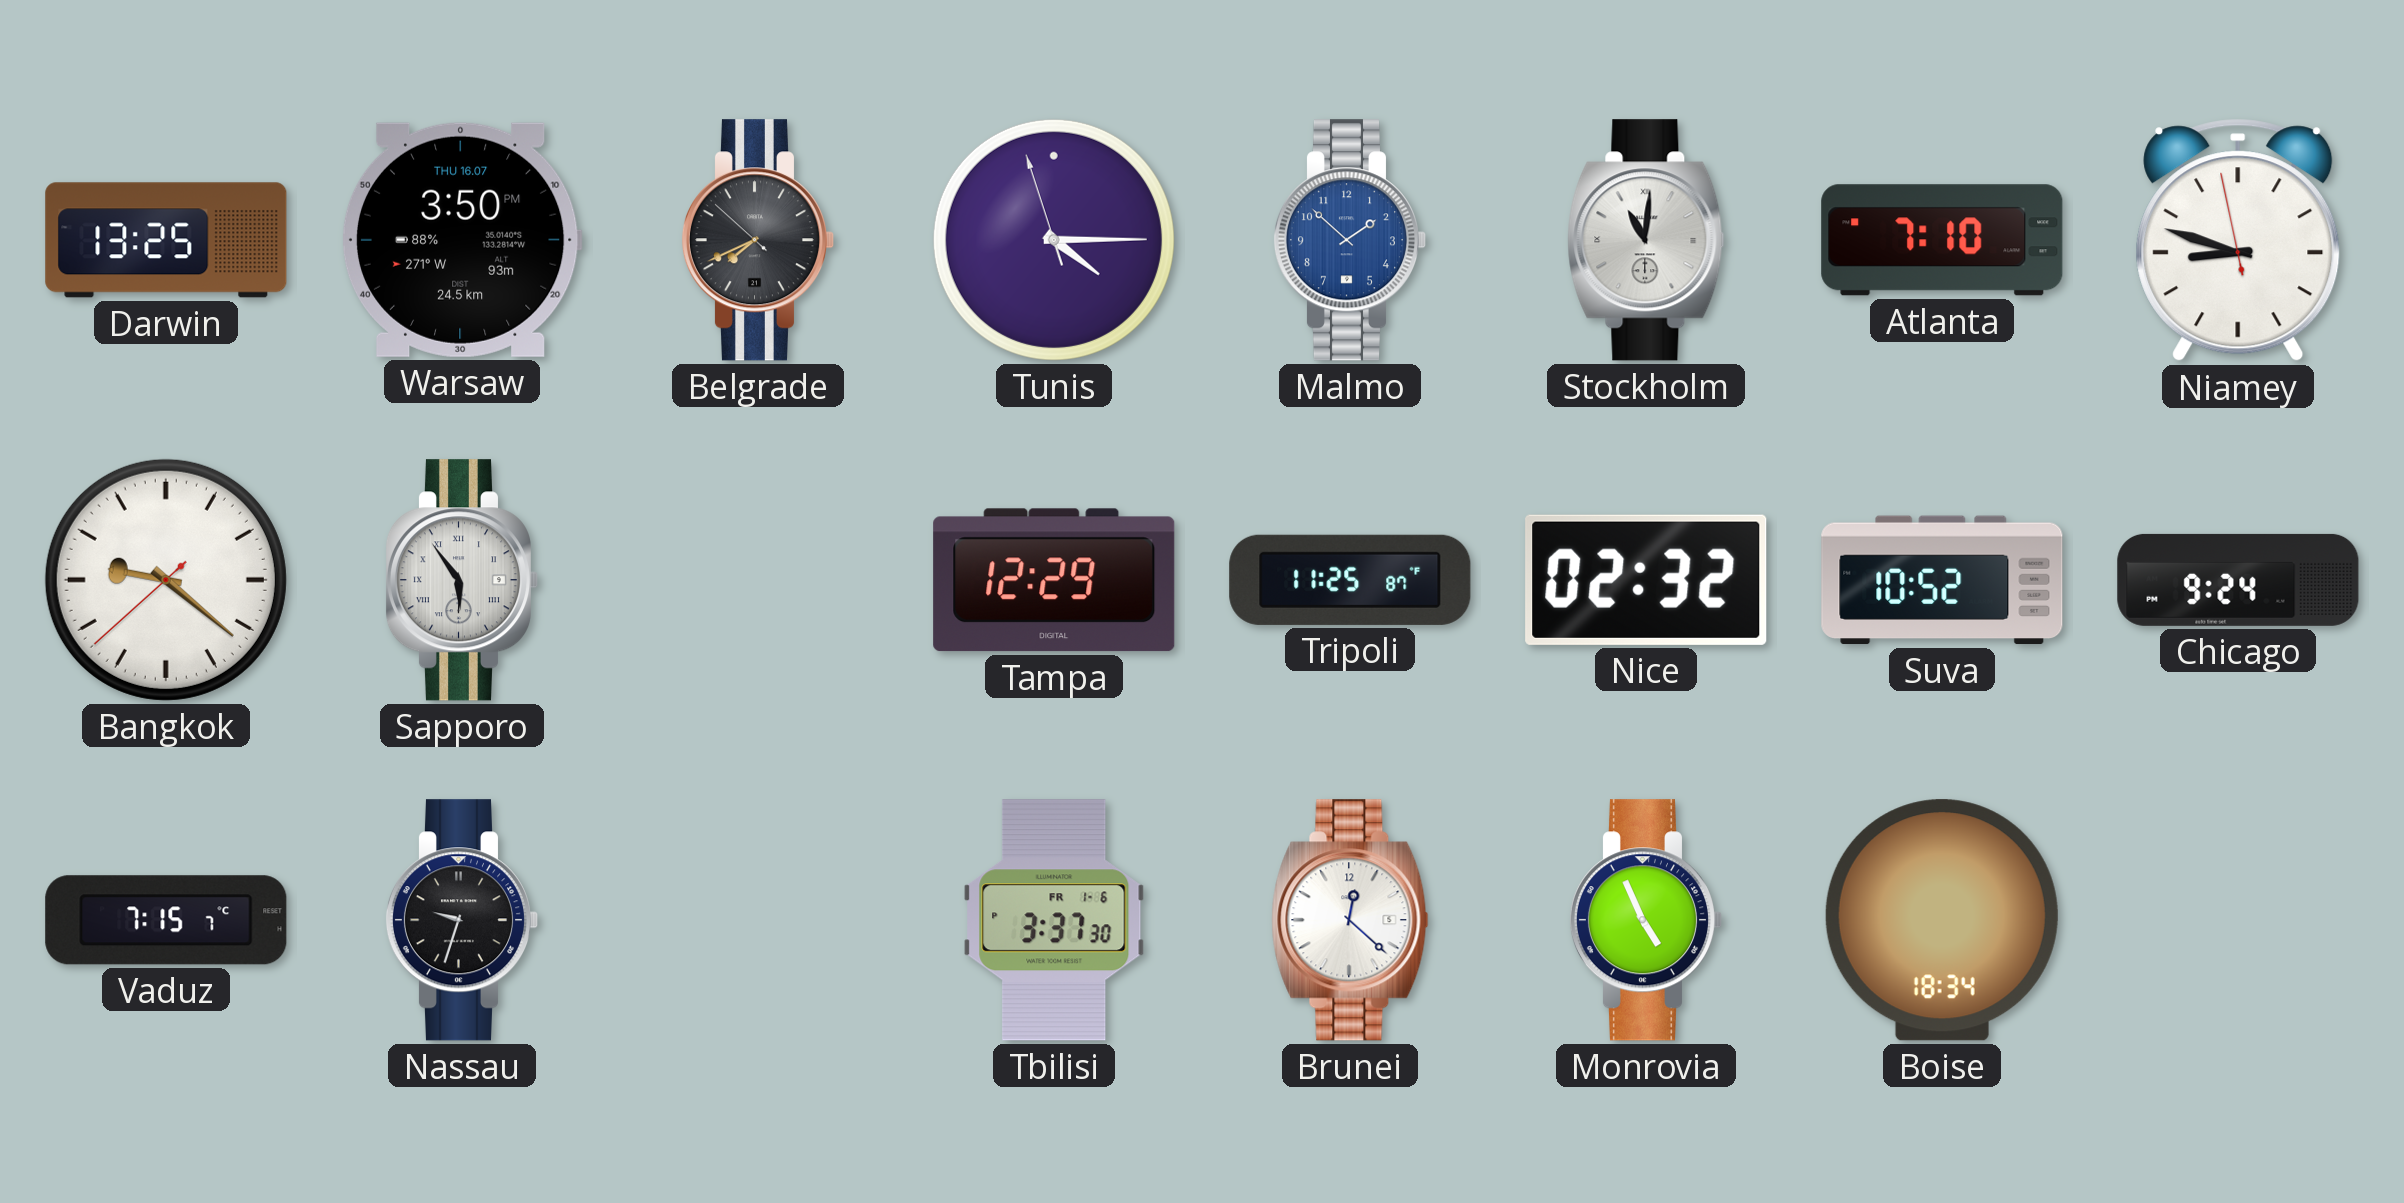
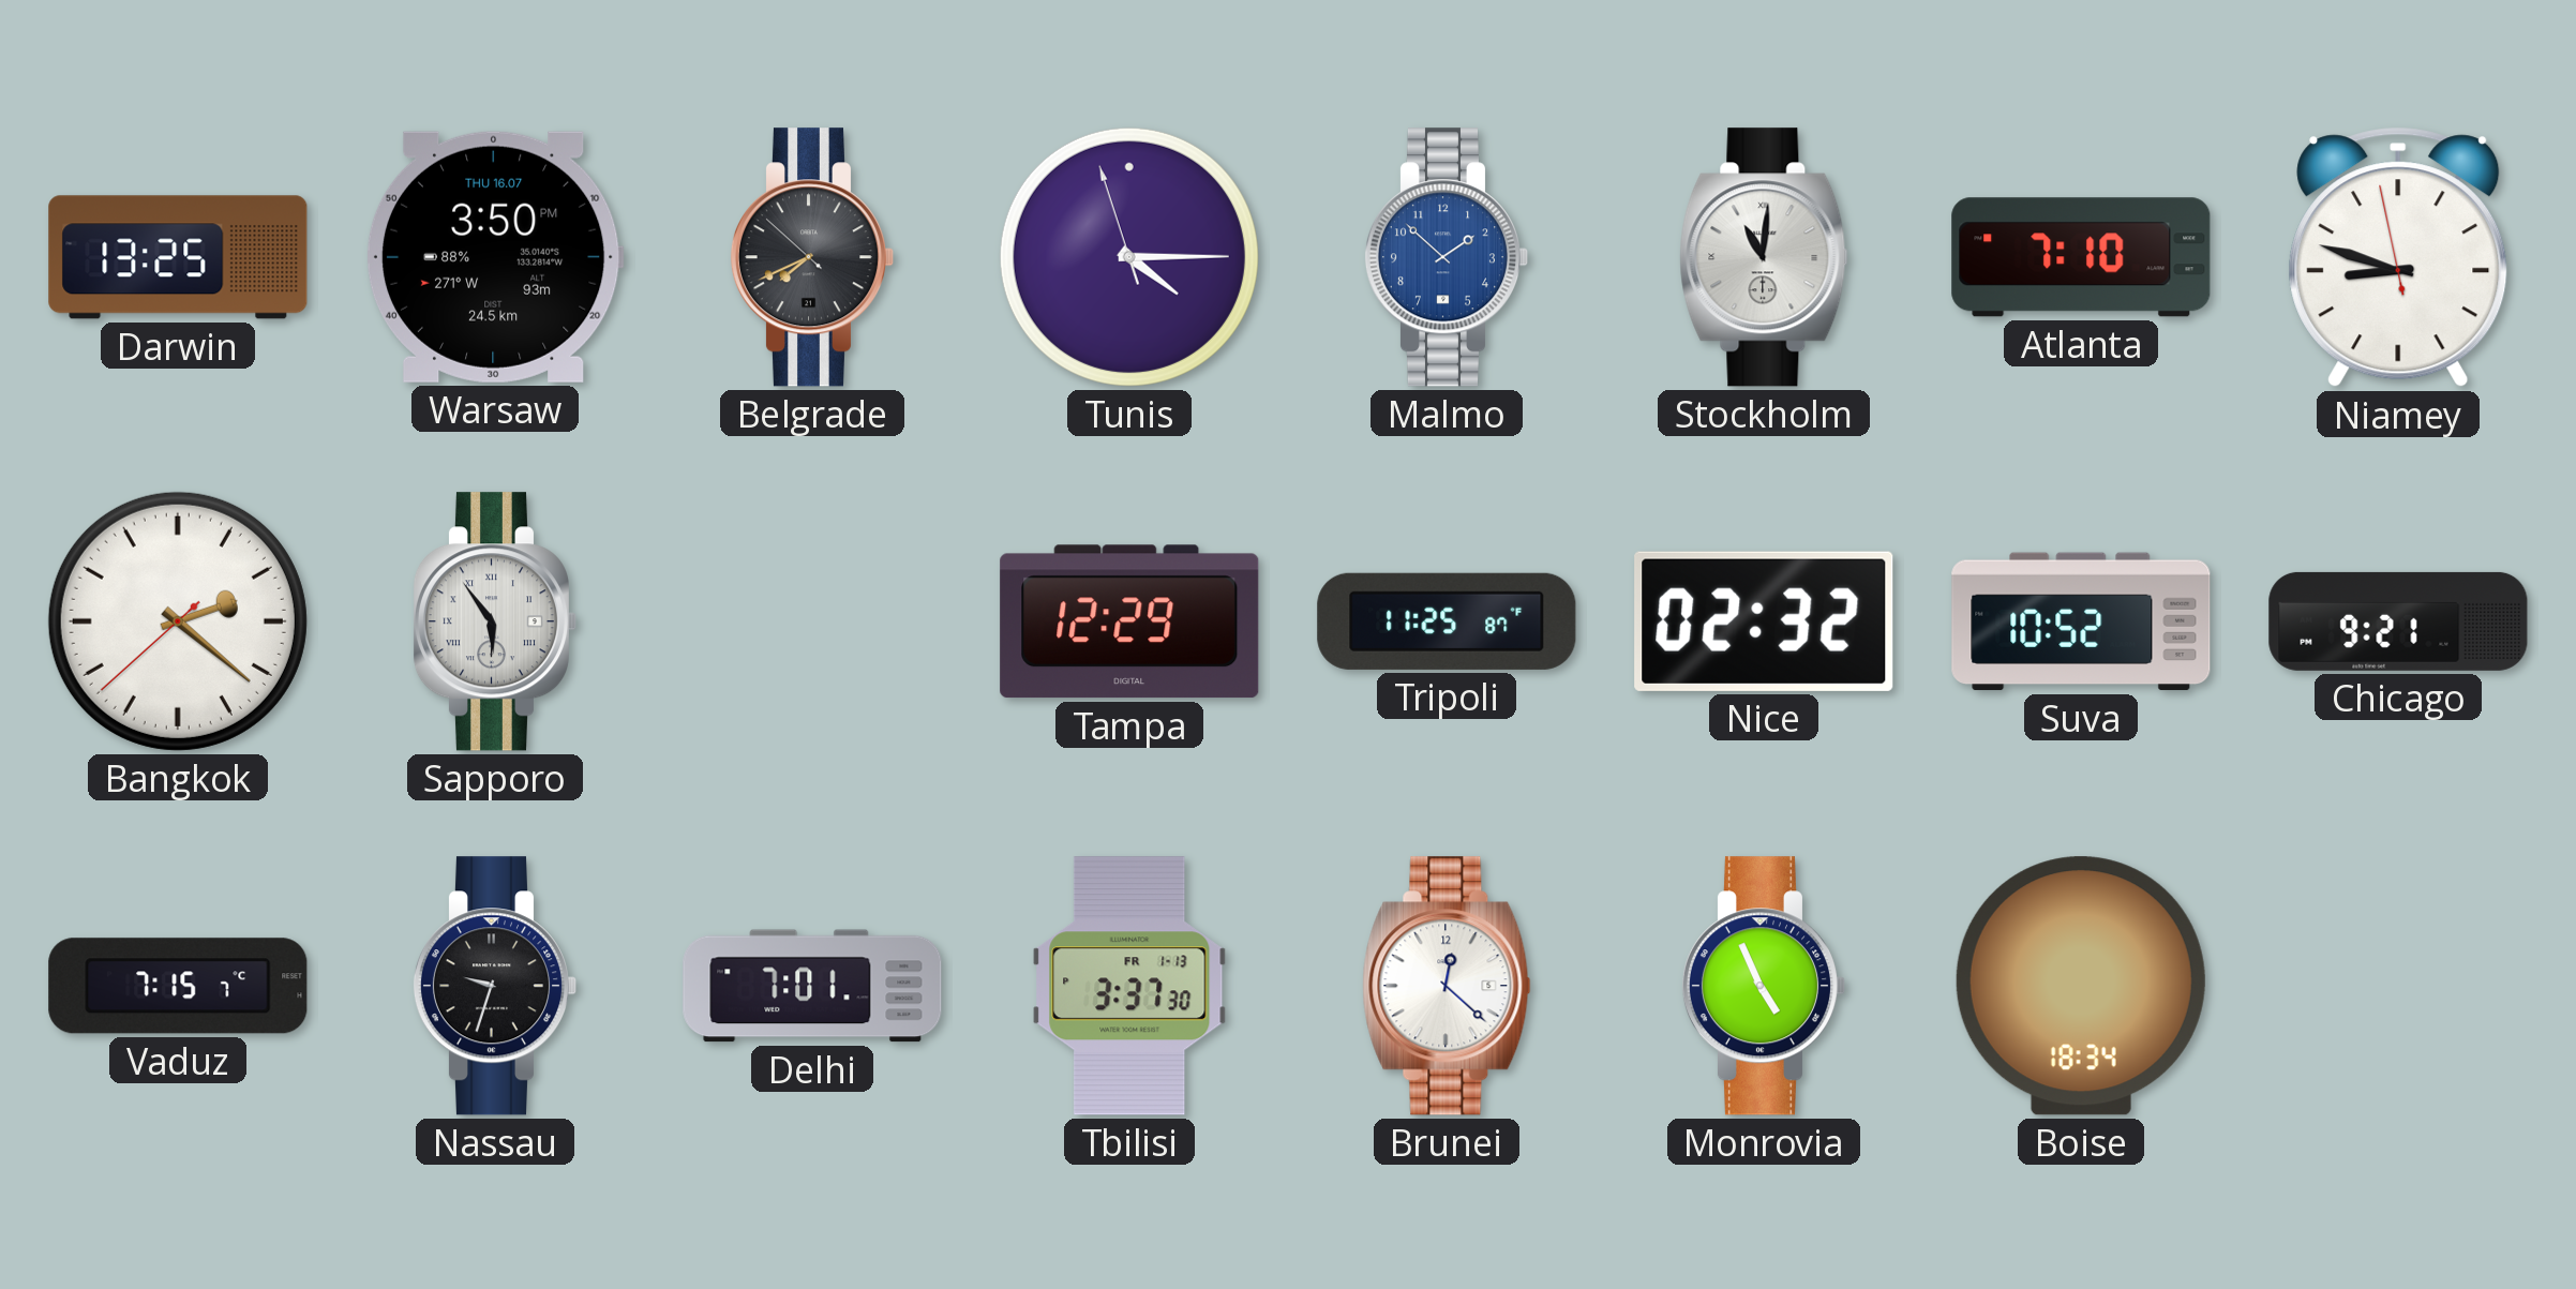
Bangkok: 9:21 -> 2:21 (178, 621)
Chicago: 9:24 -> 9:21 (2398, 621)
Delhi: none -> 7:01 (812, 986)
Tbilisi date: FR 1-6 -> FR 1-13 (1129, 986)
